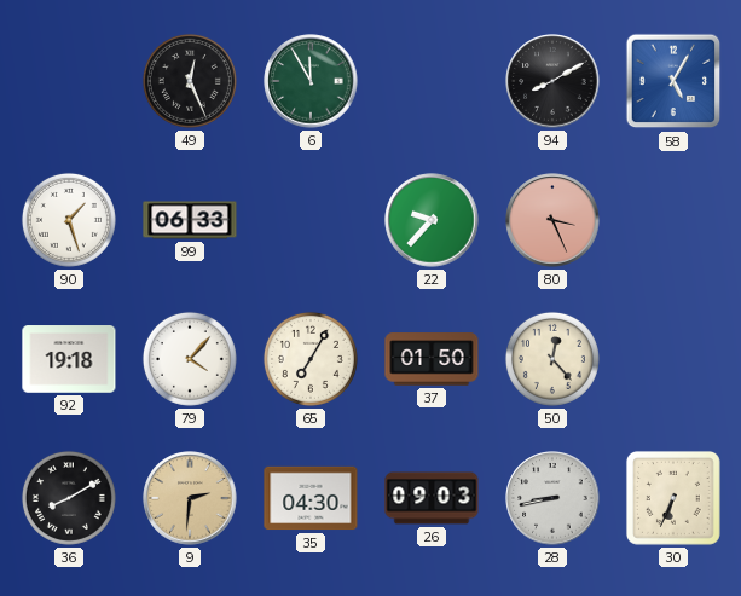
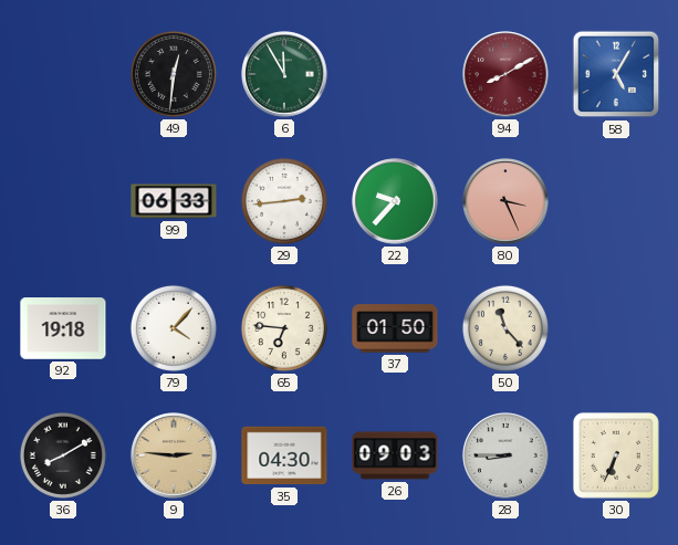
49: 12:26 -> 12:31 (174, 74)
94 dial: black -> burgundy (505, 74)
90: 1:27 -> none (69, 220)
29: none -> 2:44 (284, 201)
65: 7:05 -> 6:46 (284, 328)
50: 12:23 -> 11:23 (505, 328)
9: 2:31 -> 2:46 (174, 455)
28: 8:43 -> 8:45 (505, 455)
